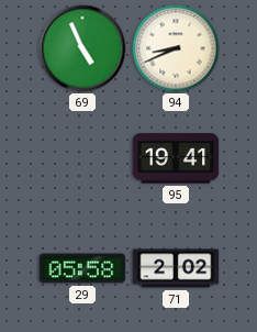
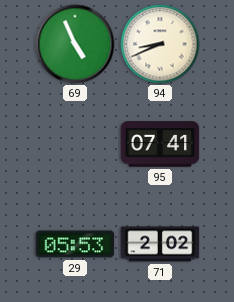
95: 19:41 -> 07:41 (160, 144)
29: 05:58 -> 05:53 (75, 244)
